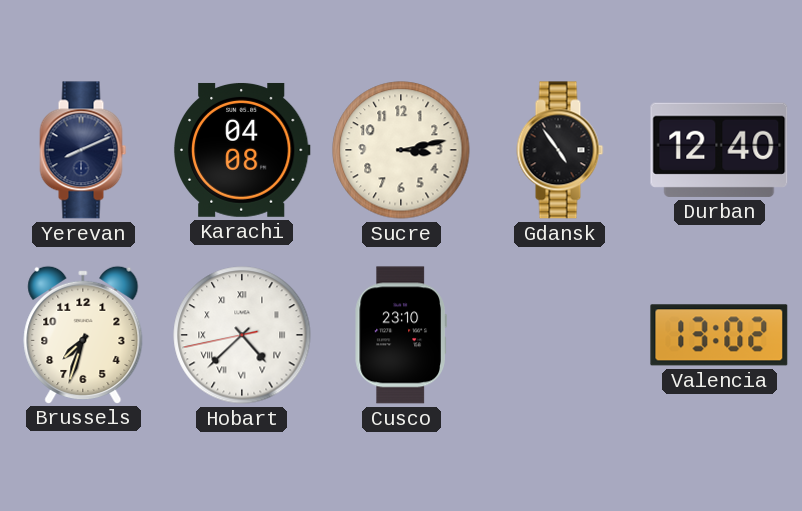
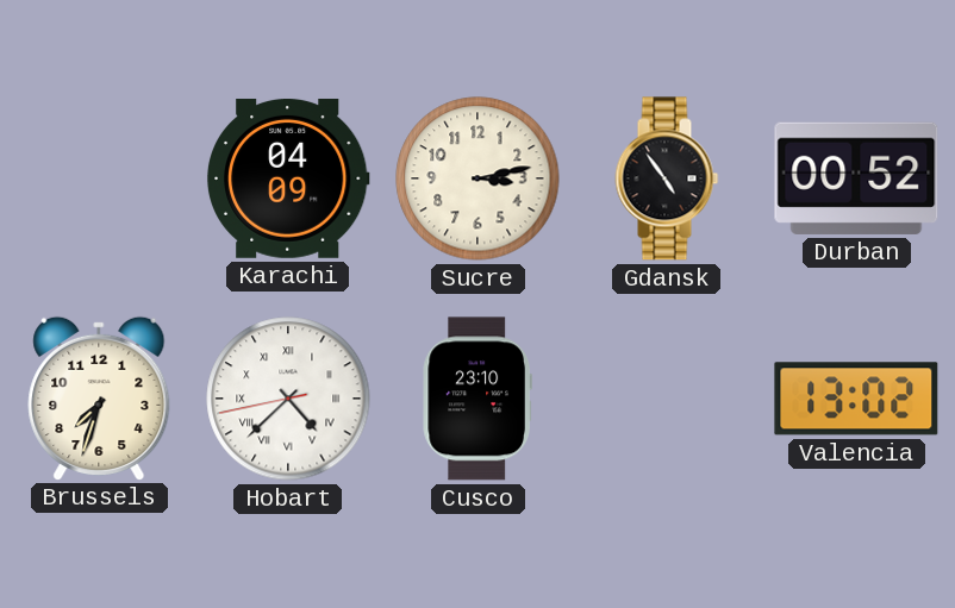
Yerevan: 8:11 -> none (83, 150)
Karachi: 04:08 -> 04:09 (288, 178)
Durban: 12:40 -> 00:52 (856, 178)
